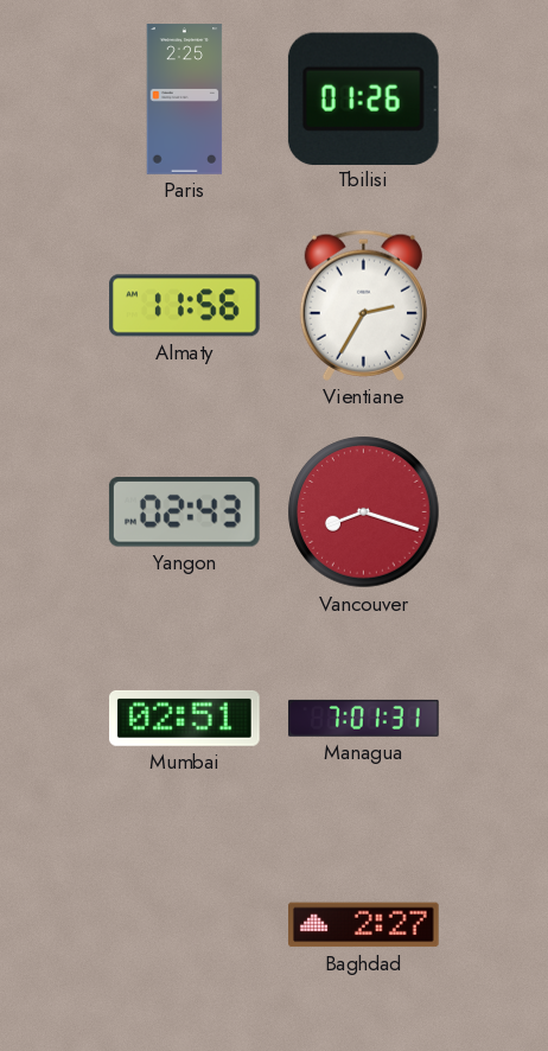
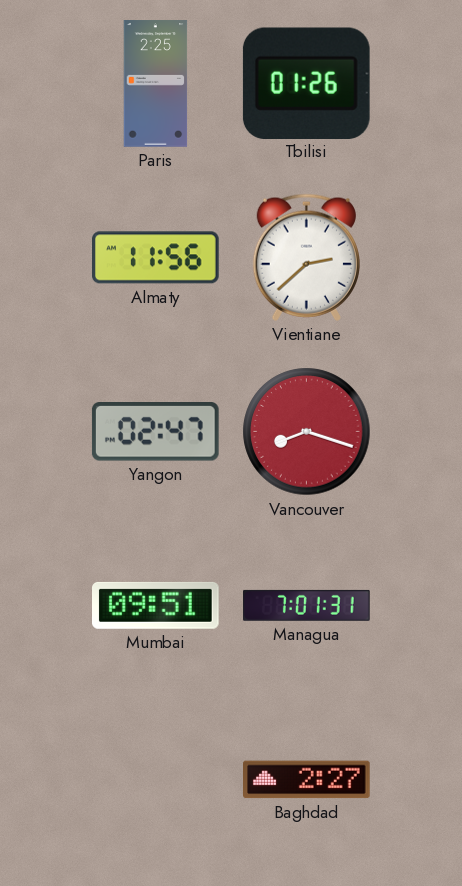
Vientiane: 2:35 -> 2:38 (306, 257)
Yangon: 02:43 -> 02:47 (155, 432)
Mumbai: 02:51 -> 09:51 (156, 605)
